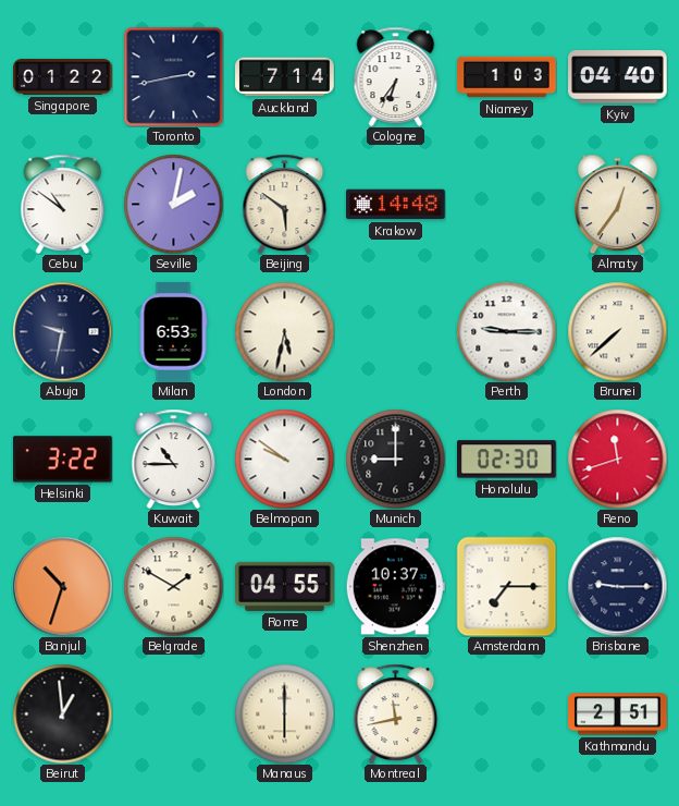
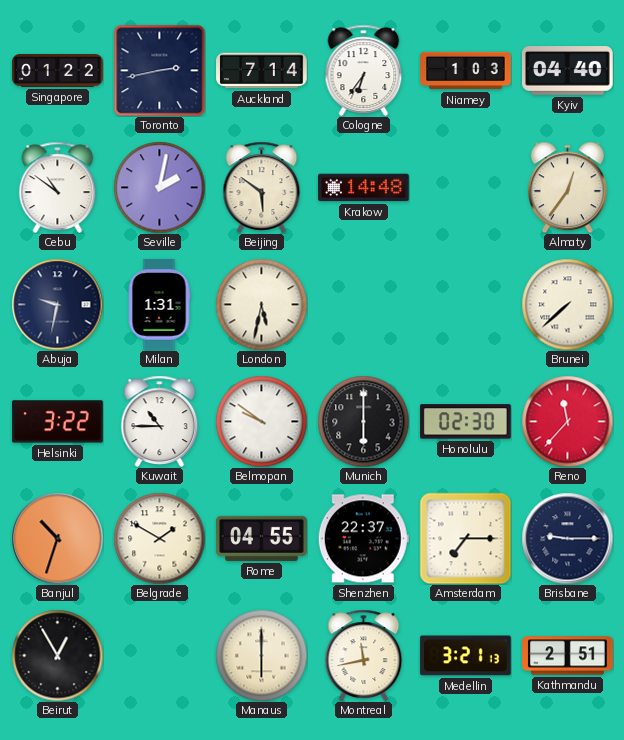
Milan: 6:53 -> 1:31 (159, 305)
Perth: 9:15 -> none (506, 331)
Munich: 9:00 -> 6:00 (363, 421)
Reno: 11:42 -> 11:37 (567, 421)
Shenzhen: 10:37 -> 22:37 (363, 539)
Beirut: 12:59 -> 12:55 (57, 655)
Medellin: none -> 3:21 (466, 656)
